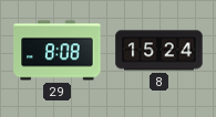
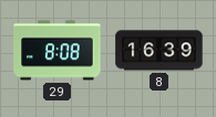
8: 15:24 -> 16:39 (160, 51)
